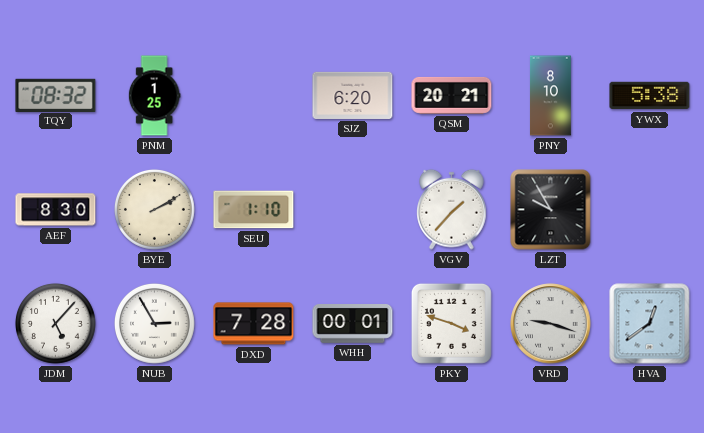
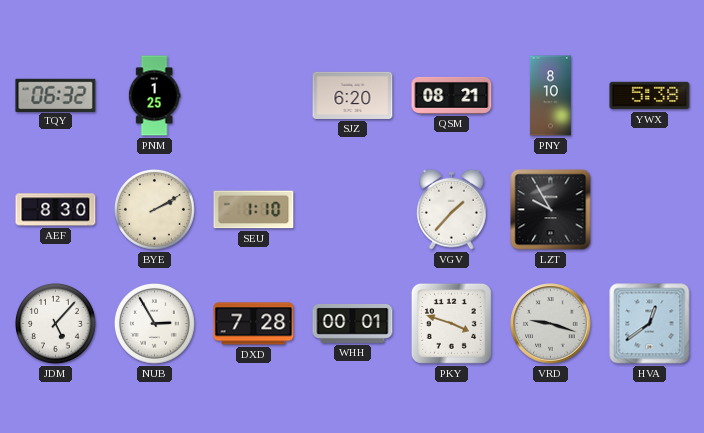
TQY: 08:32 -> 06:32 (56, 95)
QSM: 20:21 -> 08:21 (452, 95)
